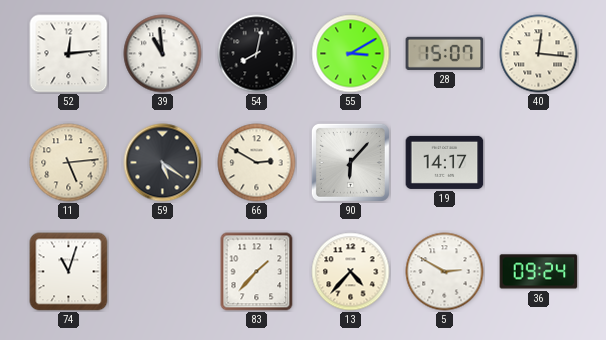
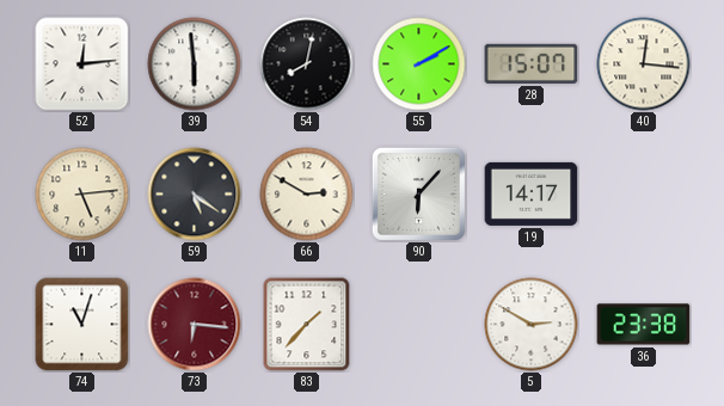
39: 10:59 -> 5:59 (195, 64)
55: 3:10 -> 2:10 (419, 64)
73: none -> 6:16 (195, 325)
13: 4:37 -> none (351, 272)
36: 09:24 -> 23:38 (644, 325)
